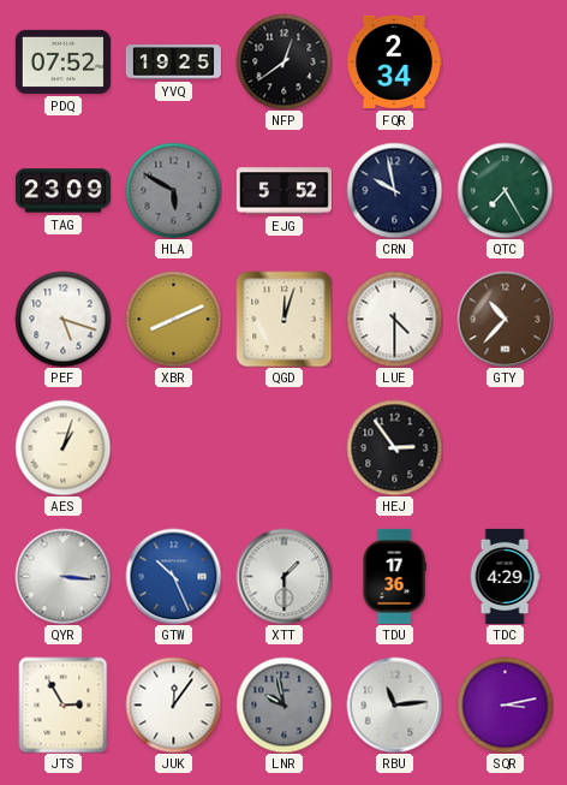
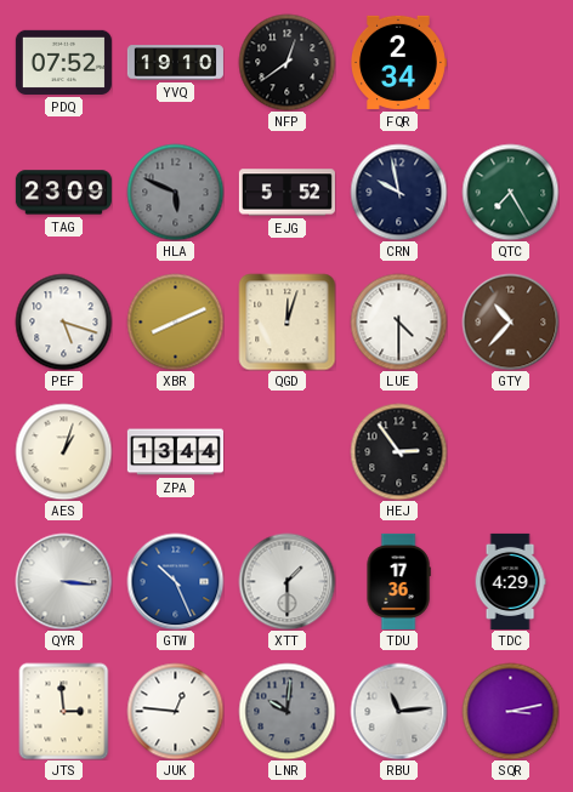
YVQ: 19:25 -> 19:10 (175, 63)
HLA: 5:50 -> 5:49 (175, 192)
ZPA: none -> 13:44 (175, 452)
JTS: 2:55 -> 2:59 (64, 711)
JUK: 12:06 -> 12:46 (175, 711)
LNR: 9:58 -> 10:01 (286, 711)
